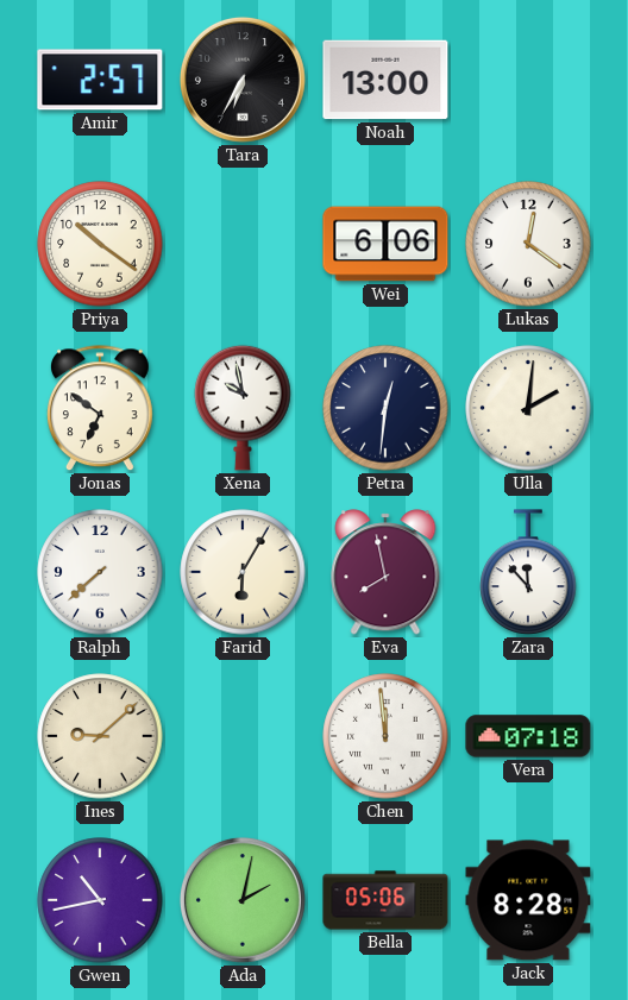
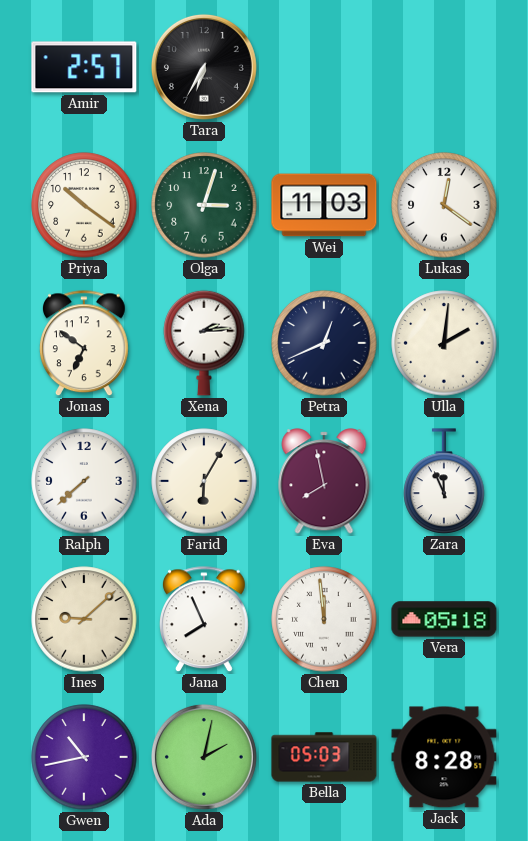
Noah: 13:00 -> none (385, 80)
Olga: none -> 3:03 (204, 205)
Wei: 6:06 -> 11:03 (324, 205)
Xena: 9:58 -> 2:14 (204, 343)
Petra: 12:31 -> 12:41 (324, 343)
Zara: 11:53 -> 11:56 (444, 481)
Jana: none -> 7:56 (204, 620)
Vera: 07:18 -> 05:18 (444, 619)
Bella: 05:06 -> 05:03 (324, 757)
